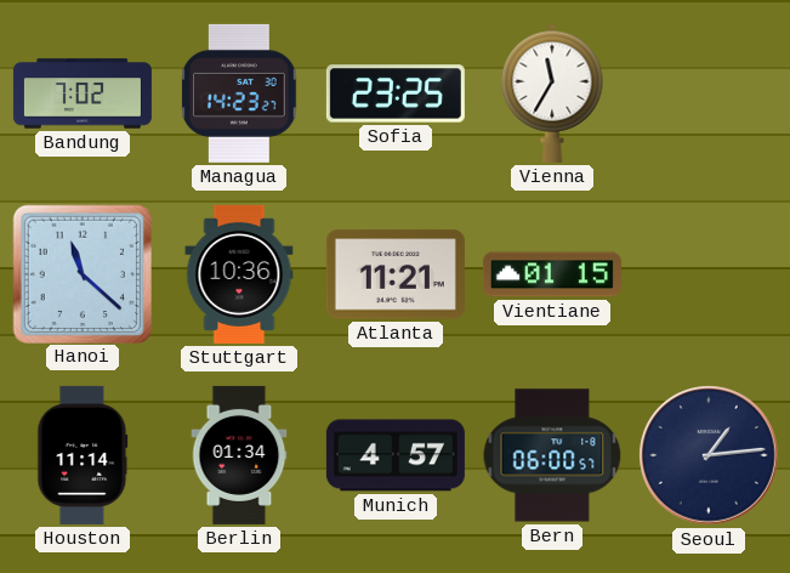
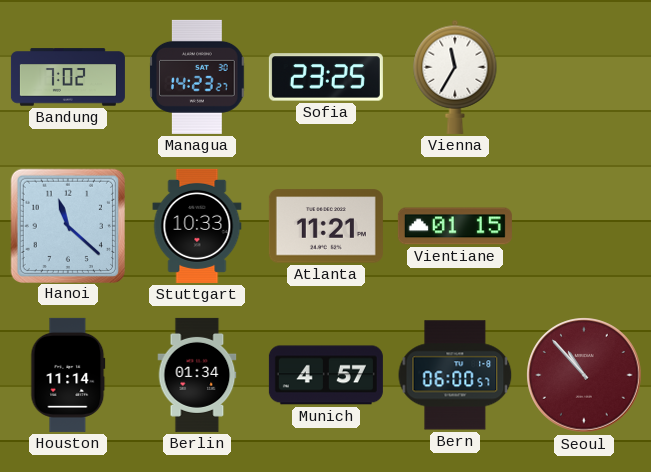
Stuttgart: 10:36 -> 10:33 (197, 226)
Seoul: 1:14 -> 10:53 (584, 375)
Seoul dial: navy -> burgundy (584, 375)
